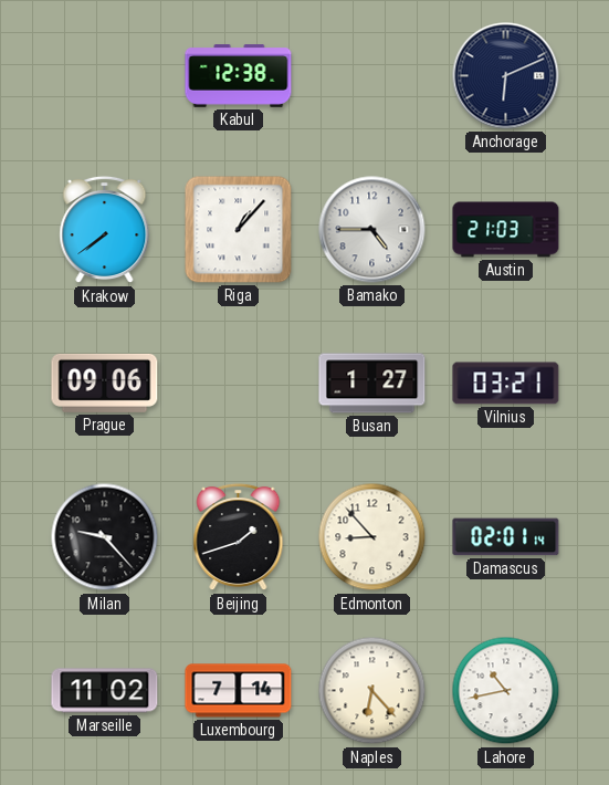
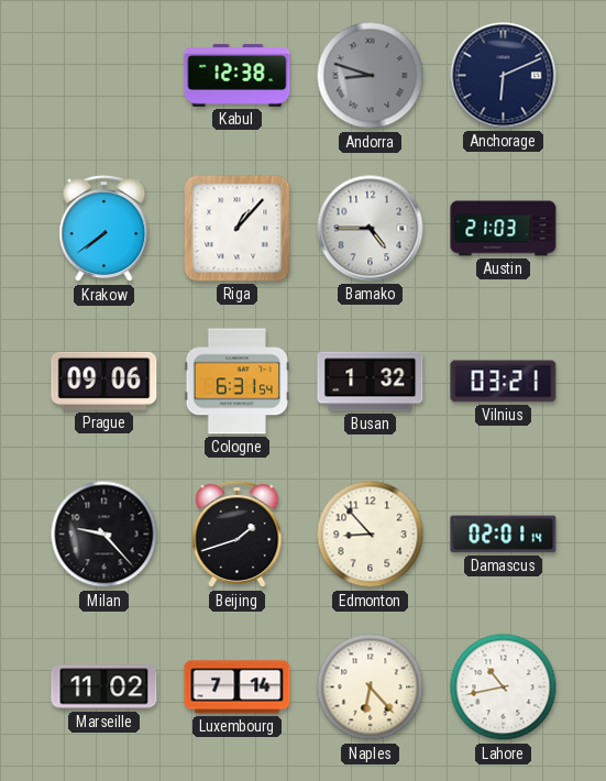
Andorra: none -> 8:48 (371, 76)
Cologne: none -> 6:31 (238, 382)
Busan: 1:27 -> 1:32 (371, 382)
